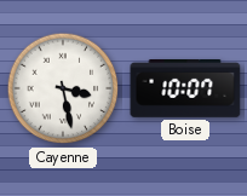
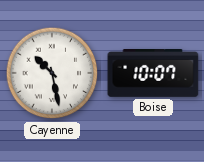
Cayenne: 3:28 -> 10:28 (52, 73)
